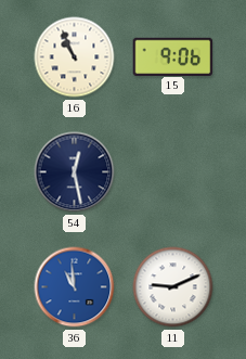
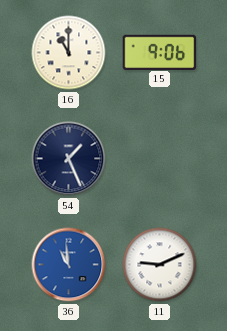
16: 10:56 -> 11:00 (69, 53)
54: 12:28 -> 1:26 (69, 159)
